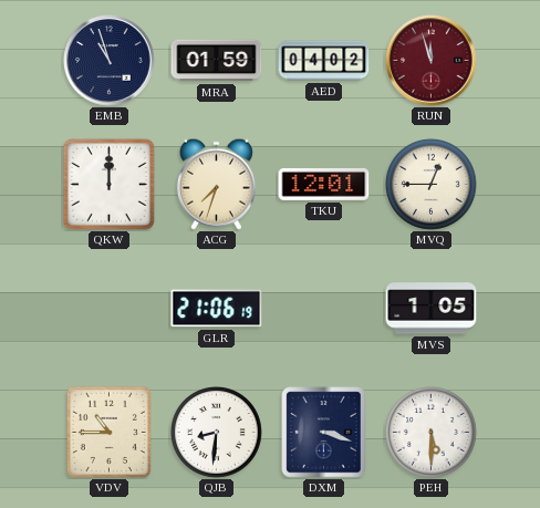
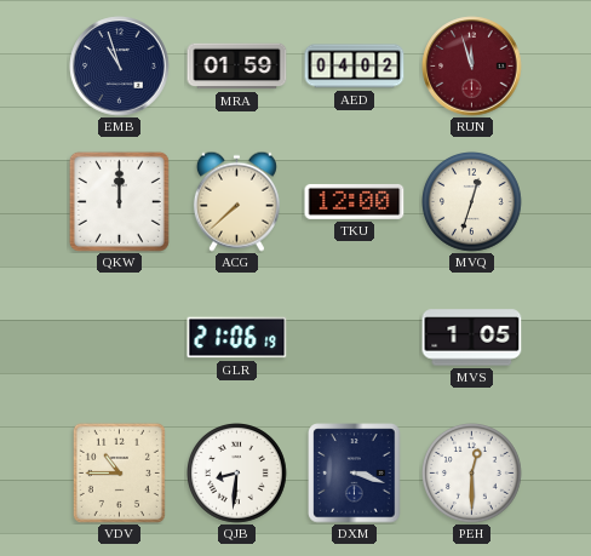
ACG: 7:33 -> 7:38 (236, 201)
TKU: 12:01 -> 12:00 (355, 201)
MVQ: 12:45 -> 12:33 (472, 202)
PEH: 5:30 -> 12:30 (472, 474)
